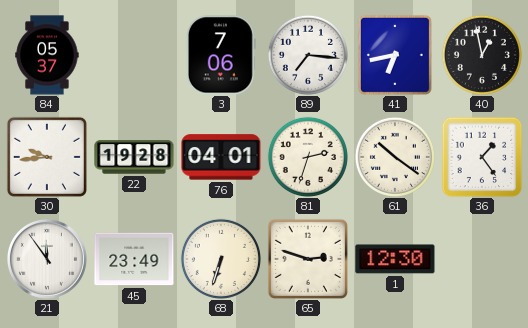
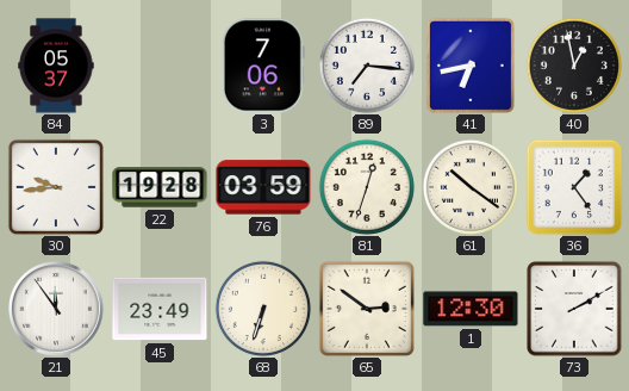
76: 04:01 -> 03:59 (263, 187)
81: 2:33 -> 12:33 (367, 187)
65: 2:48 -> 2:51 (367, 309)
73: none -> 2:10 (574, 309)
